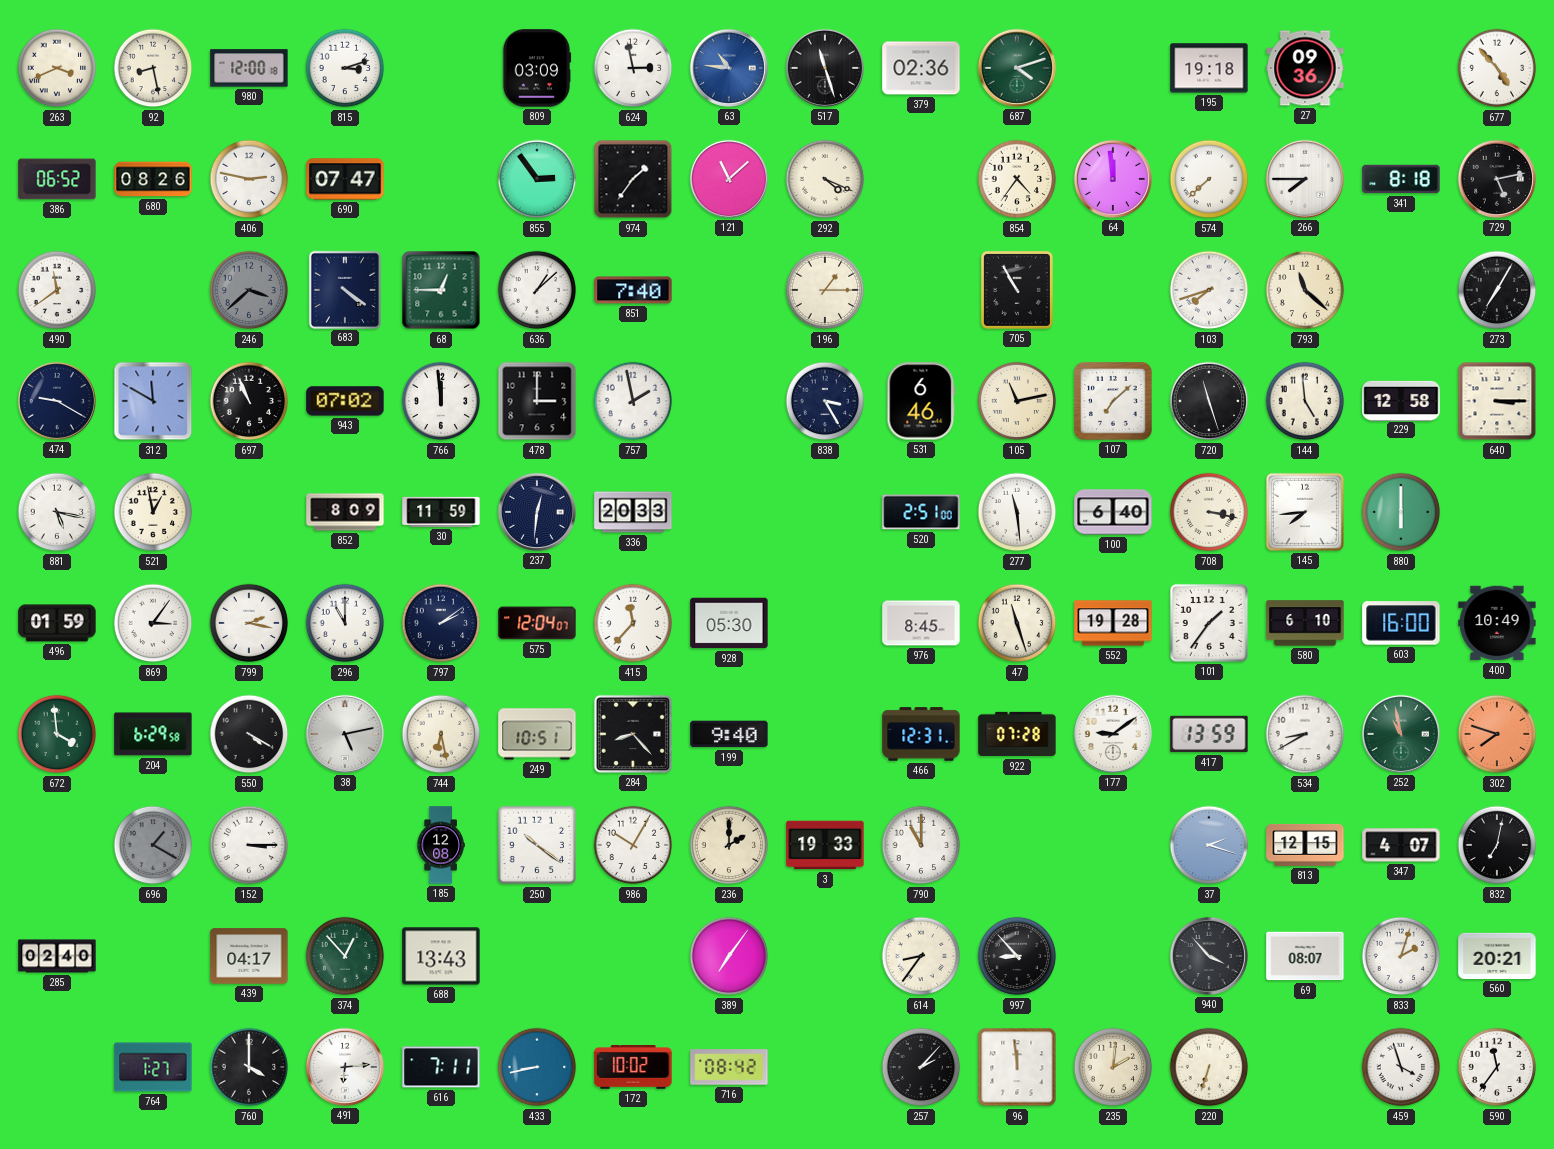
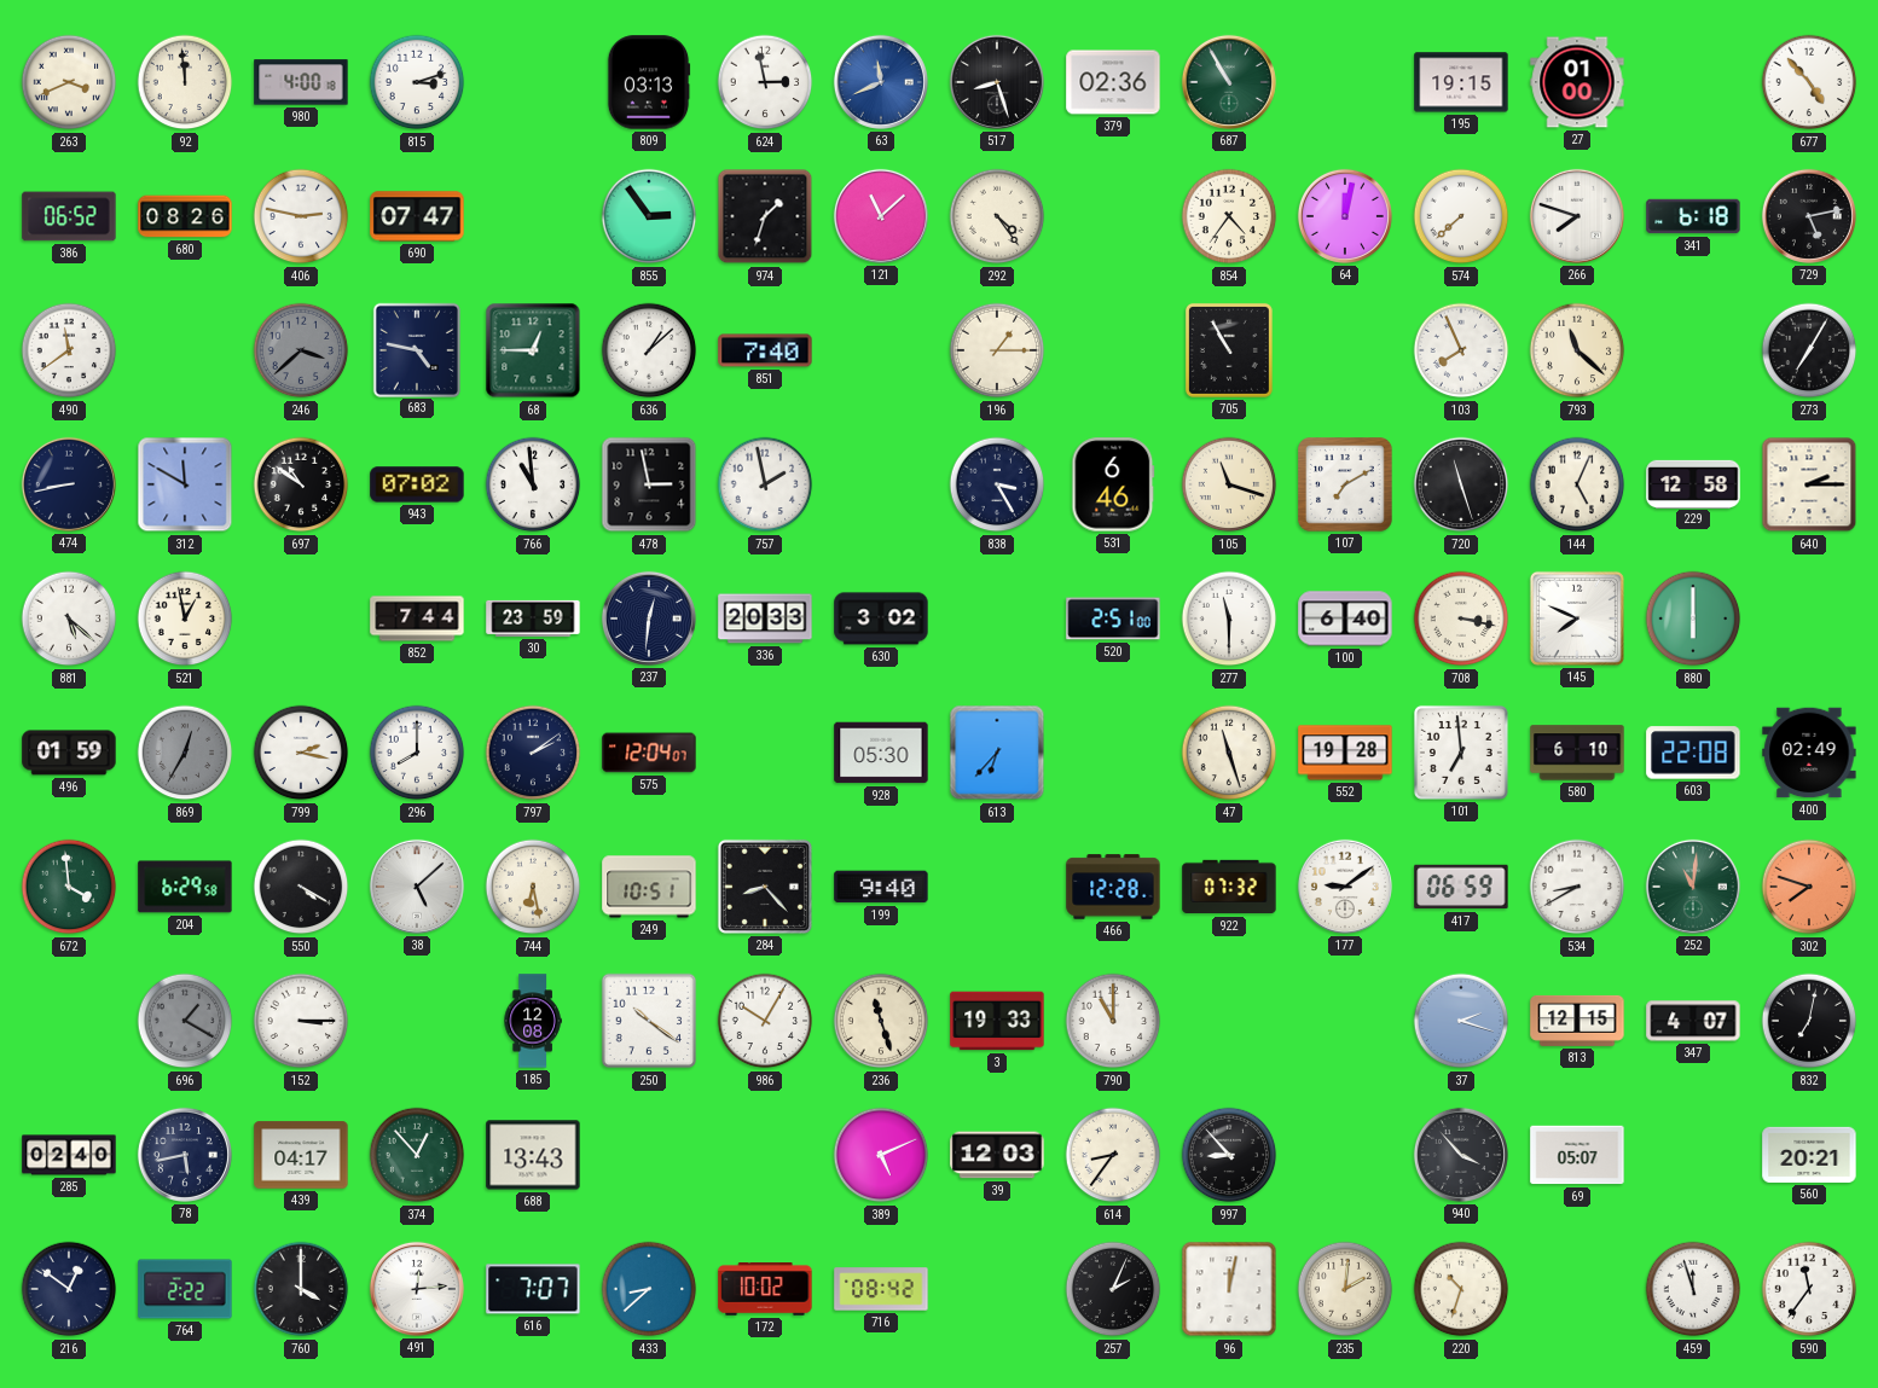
92: 8:28 -> 11:59 (185, 82)
980: 12:00 -> 4:00 (301, 82)
809: 03:09 -> 03:13 (649, 82)
63: 10:46 -> 11:41 (881, 82)
517: 11:27 -> 8:27 (997, 82)
687: 4:12 -> 10:55 (1229, 82)
195: 19:18 -> 19:15 (1461, 82)
27: 09:36 -> 01:00 (1577, 82)
974: 1:36 -> 1:33 (765, 216)
292: 4:19 -> 4:24 (997, 216)
64: 11:59 -> 12:02 (1345, 216)
266: 7:45 -> 7:48 (1577, 216)
341: 8:18 -> 6:18 (1693, 216)
683: 4:21 -> 4:47 (417, 349)
103: 7:42 -> 7:56 (1461, 350)
474: 9:20 -> 8:43 (69, 484)
697: 10:56 -> 10:51 (301, 484)
766: 11:59 -> 10:59 (533, 484)
478: 3:00 -> 2:58 (649, 484)
105: 11:13 -> 11:18 (1229, 484)
107: 7:08 -> 7:10 (1346, 486)
144: 4:59 -> 5:04 (1577, 484)
640: 3:15 -> 2:15 (1809, 484)
881: 5:17 -> 5:22 (69, 618)
852: 8:09 -> 7:44 (417, 618)
30: 11:59 -> 23:59 (533, 618)
630: none -> 3:02 (881, 618)
277: 11:29 -> 11:30 (1229, 618)
145: 7:44 -> 7:49 (1577, 618)
869: 3:06 -> 12:35 (185, 753)
869 dial: white -> grey (185, 753)
296: 11:00 -> 8:00 (417, 753)
415: 11:37 -> none (633, 623)
613: none -> 6:37 (997, 753)
976: 8:45 -> none (921, 623)
101: 1:36 -> 6:59 (1461, 753)
603: 16:00 -> 22:08 (1693, 753)
400: 10:49 -> 02:49 (1809, 753)
38: 5:13 -> 5:08 (417, 887)
466: 12:31 -> 12:28 (1113, 887)
922: 07:28 -> 07:32 (1229, 887)
417: 13:59 -> 06:59 (1461, 887)
252: 10:58 -> 11:01 (1693, 887)
236: 2:00 -> 11:27 (881, 1021)
78: none -> 5:43 (185, 1155)
389: 7:06 -> 5:11 (881, 1155)
39: none -> 12:03 (997, 1155)
69: 08:07 -> 05:07 (1577, 1155)
833: 2:03 -> none (1401, 956)
216: none -> 12:51 (69, 1289)
764: 1:27 -> 2:22 (185, 1289)
491: 6:14 -> 12:14 (417, 1289)
616: 7:11 -> 7:07 (533, 1289)
433: 8:43 -> 8:38 (649, 1289)
257: 2:07 -> 2:04 (1113, 1289)
96: 11:59 -> 12:02 (1229, 1289)
220: 6:33 -> 10:33 (1461, 1289)
459: 3:57 -> 11:57 (1693, 1289)
